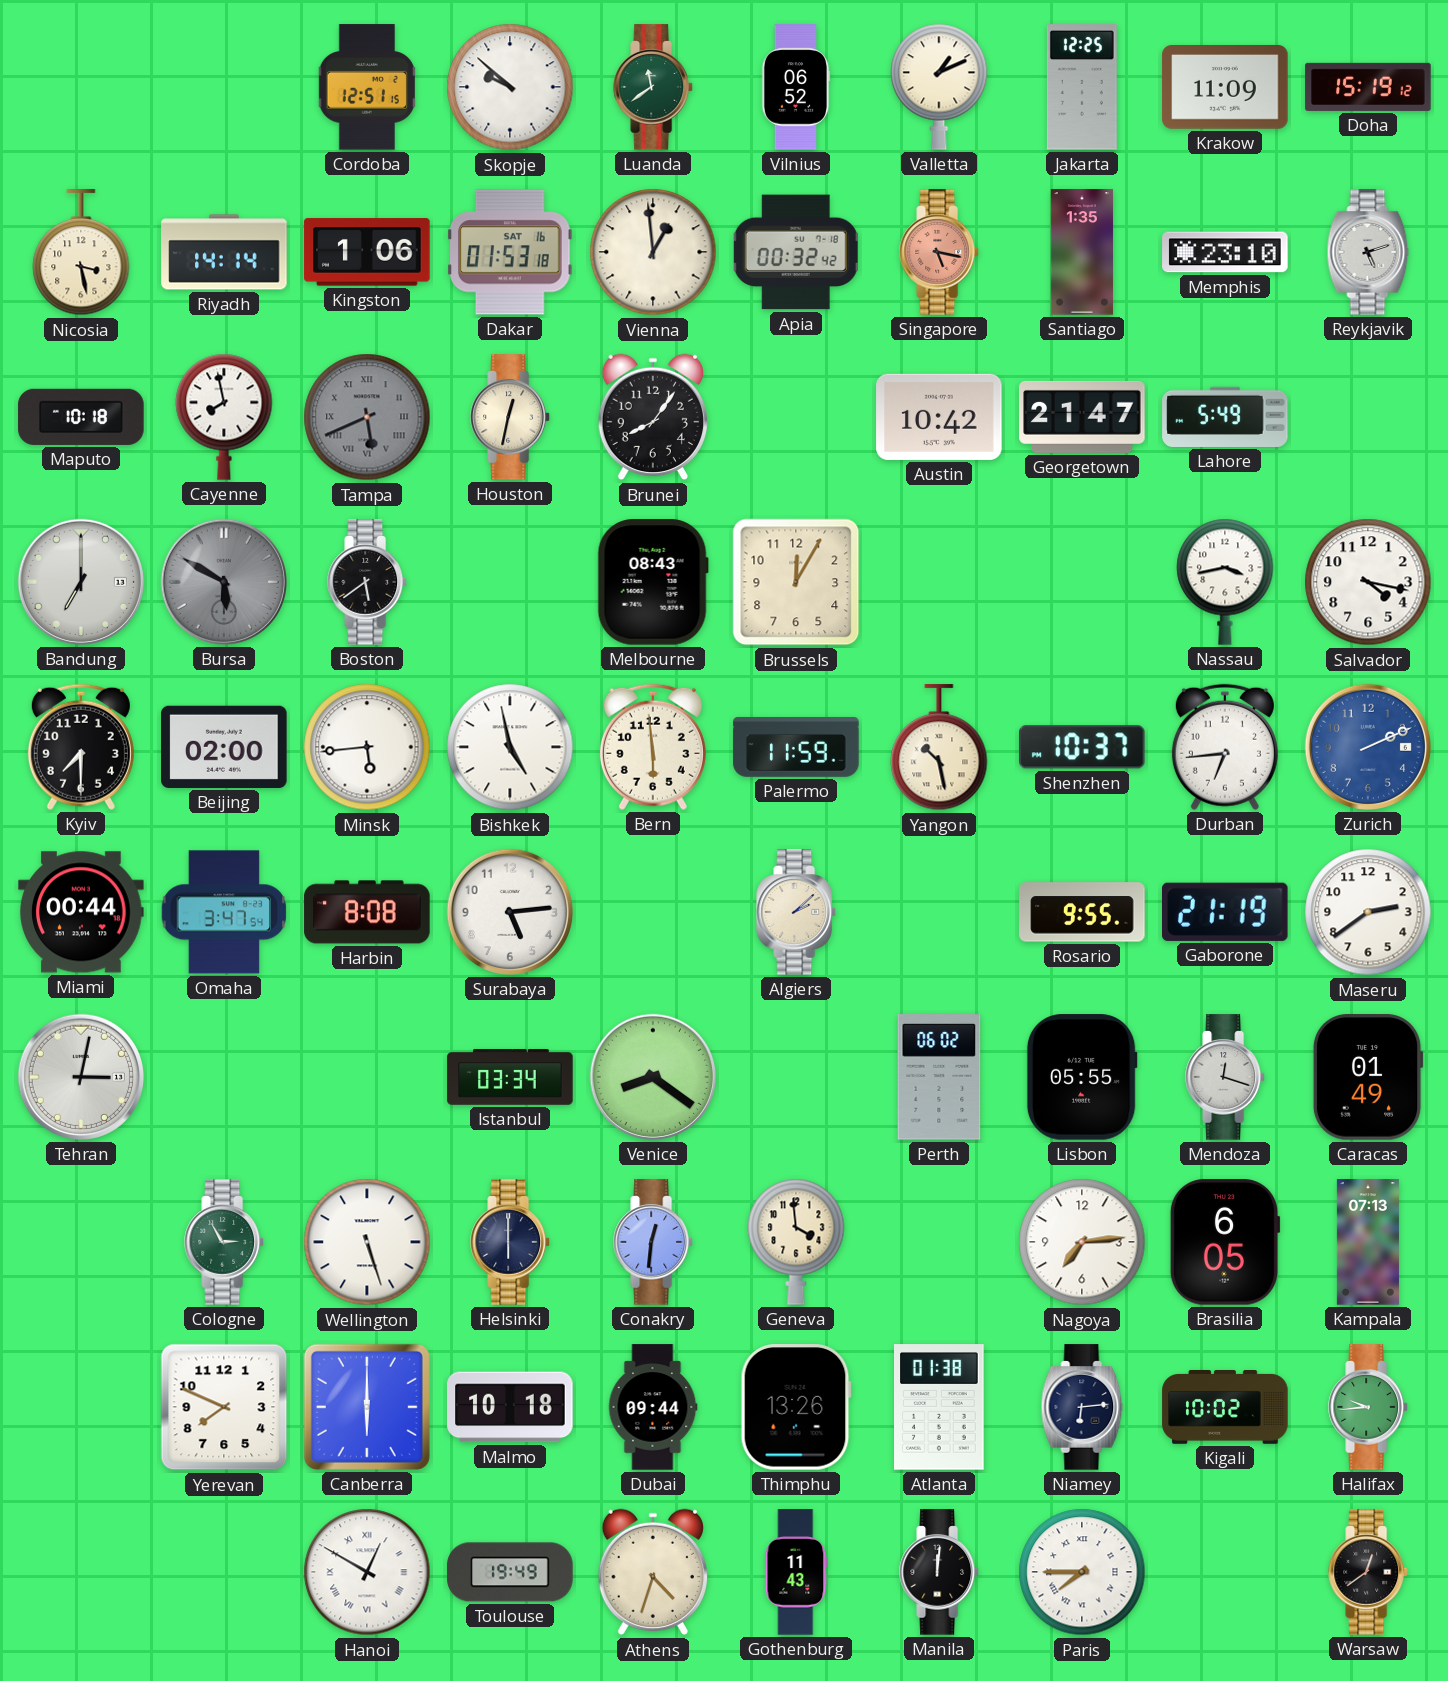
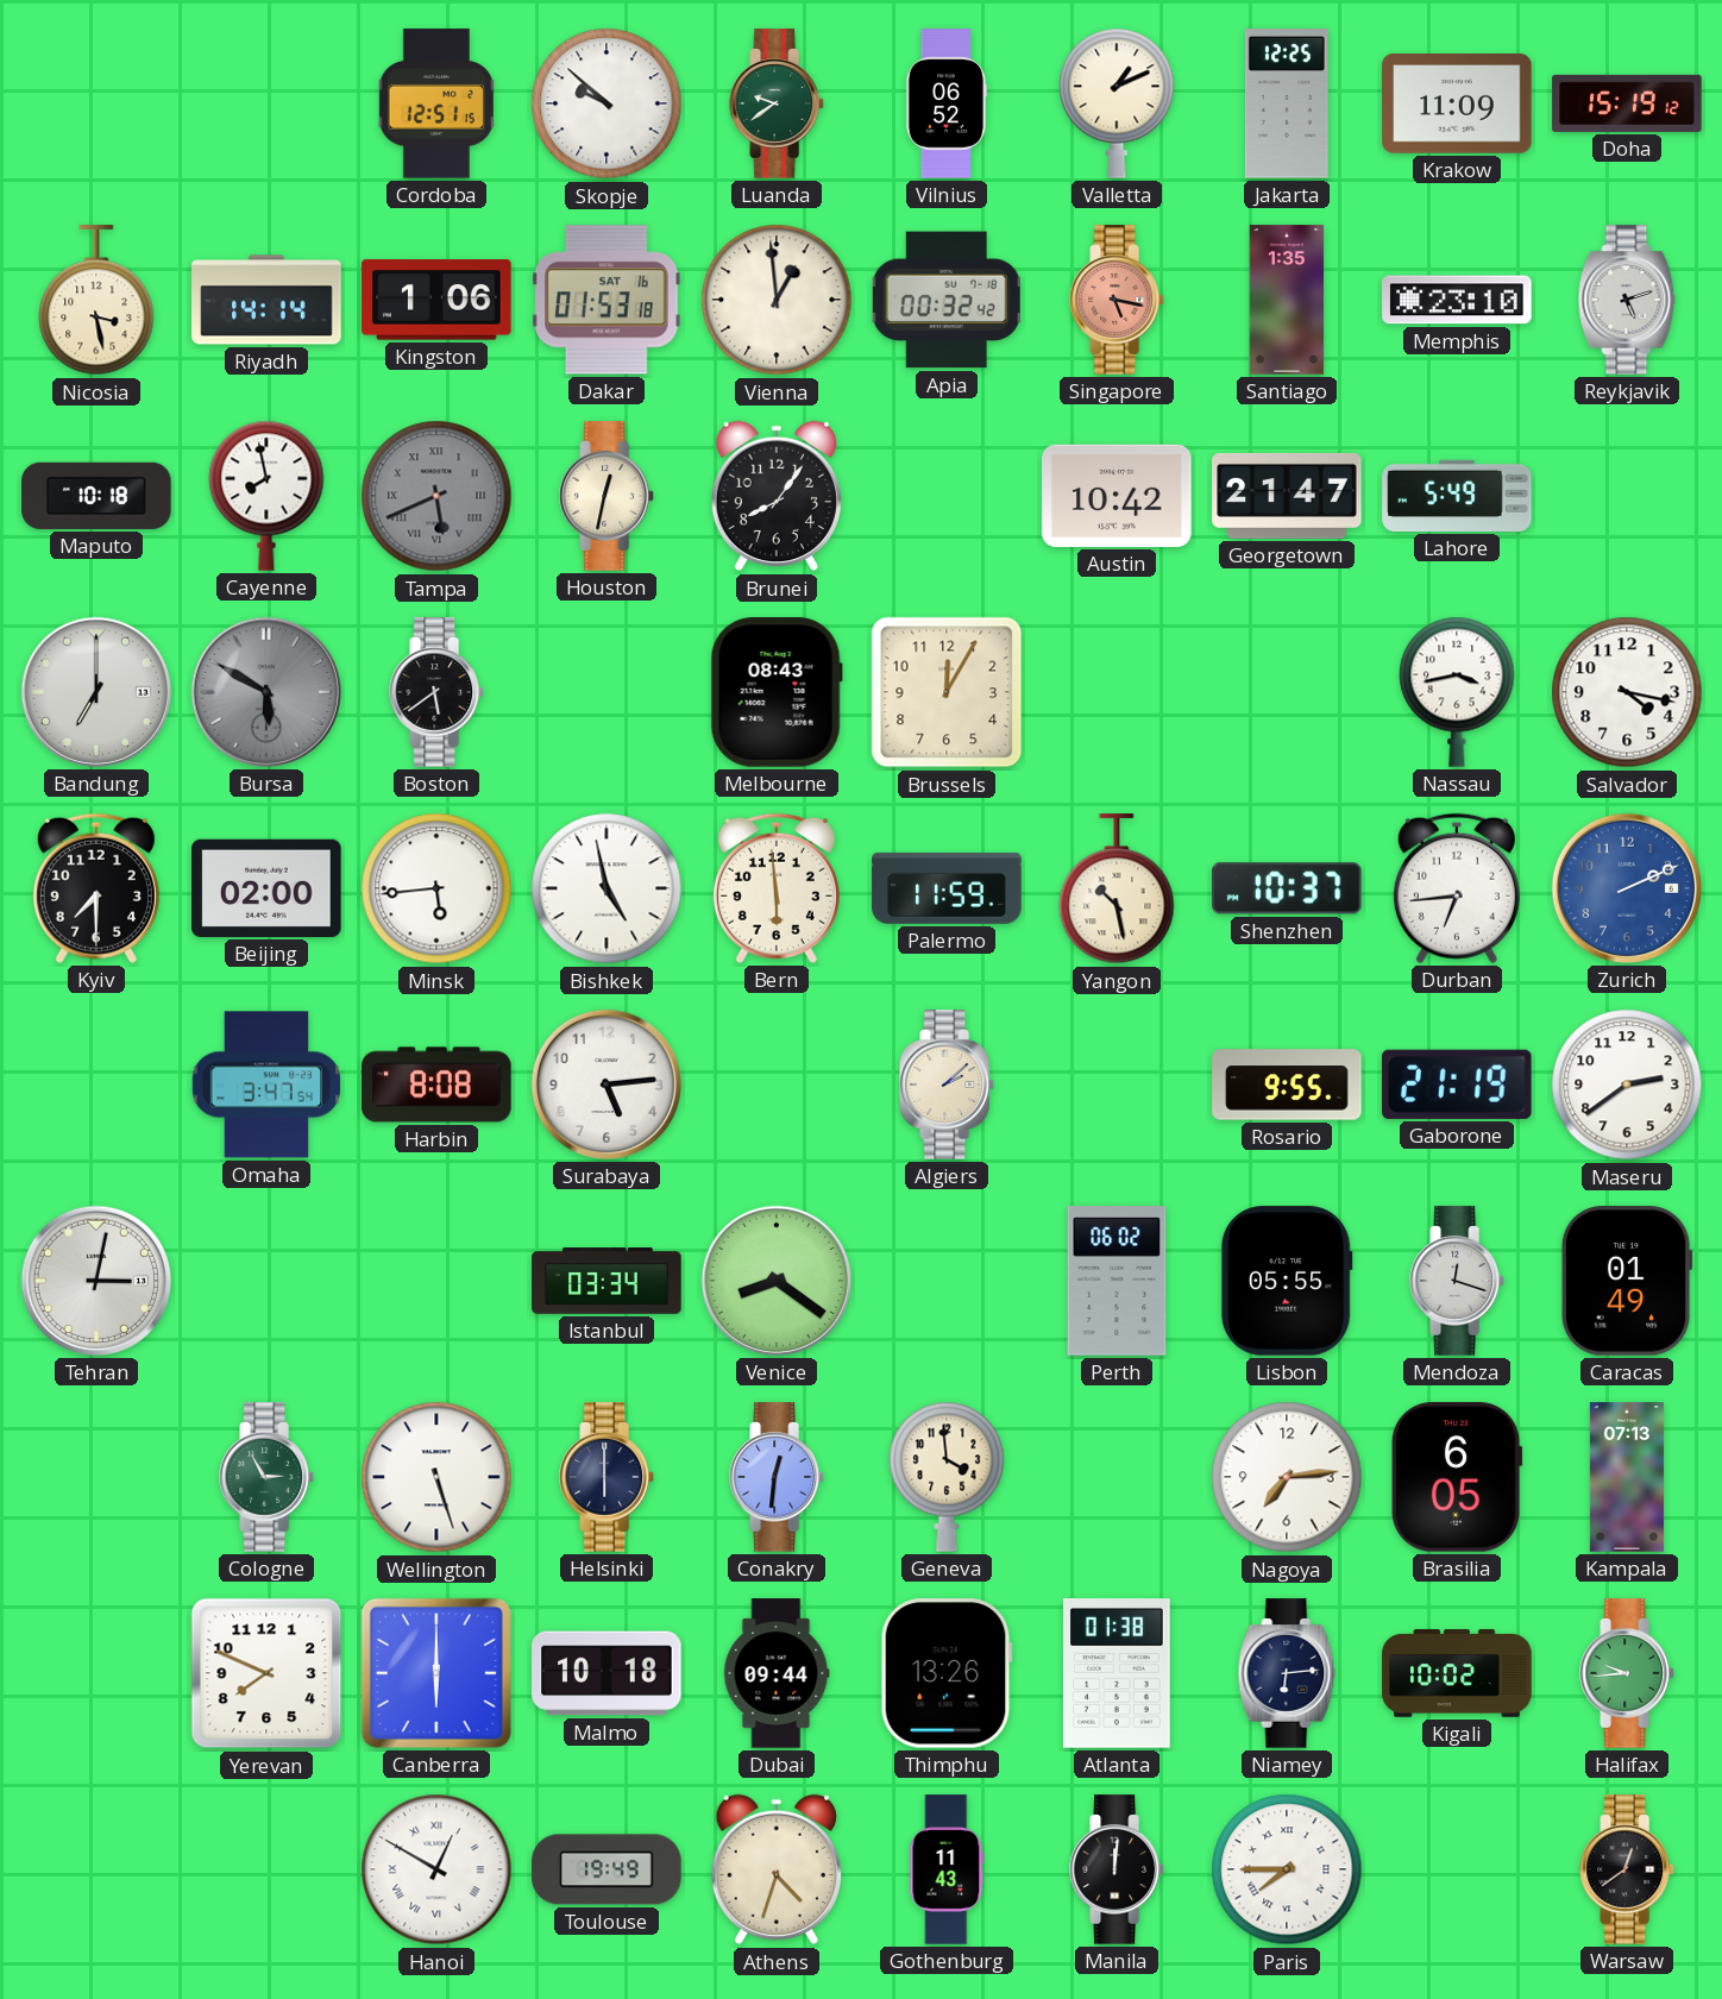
Luanda: 11:39 -> 9:39 (778, 103)
Miami: 00:44 -> none (81, 912)
